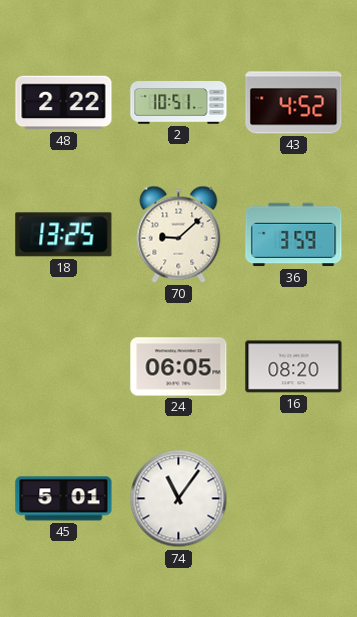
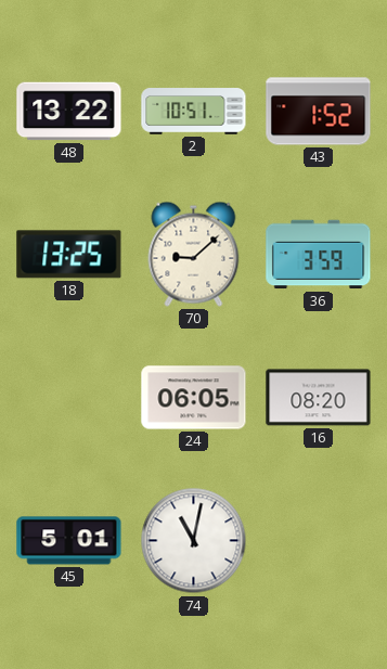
48: 2:22 -> 13:22 (69, 112)
43: 4:52 -> 1:52 (319, 112)
74: 11:06 -> 11:02 (194, 541)
